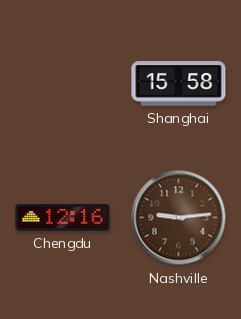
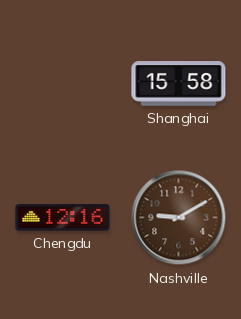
Nashville: 9:14 -> 9:10 (179, 218)
